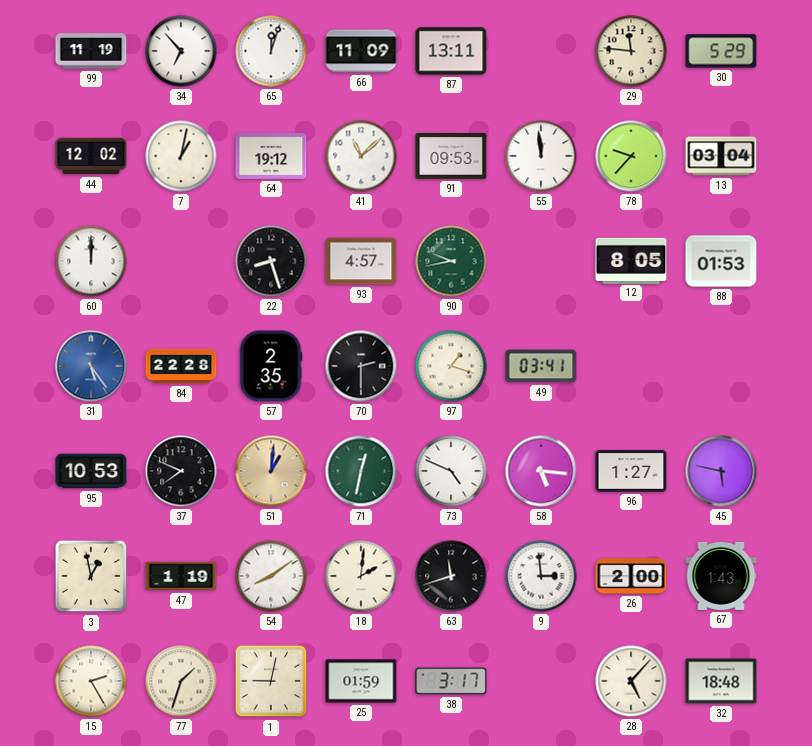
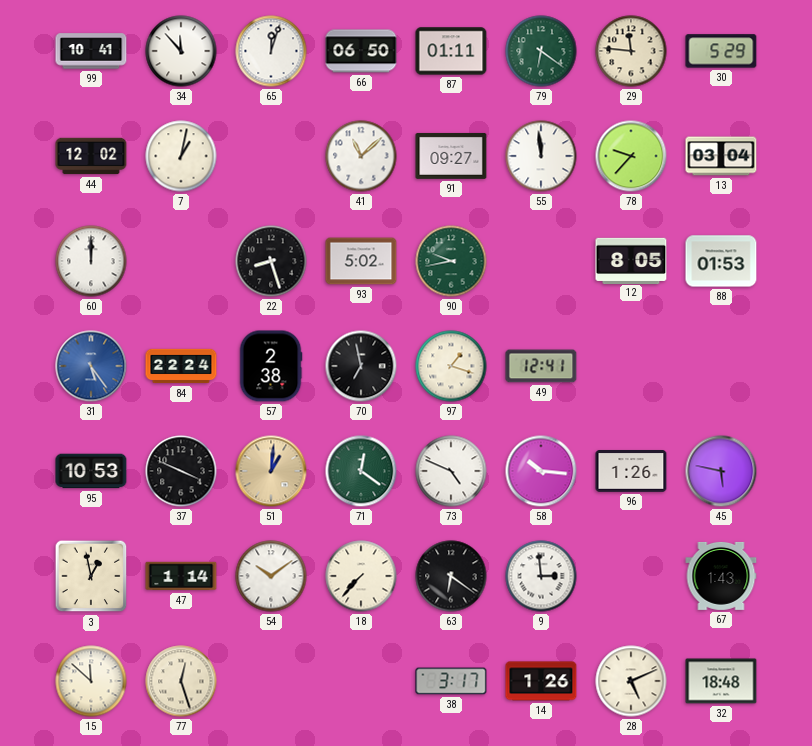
99: 11:19 -> 10:41 (91, 51)
34: 6:53 -> 11:53 (181, 51)
66: 11:09 -> 06:50 (361, 51)
87: 13:11 -> 01:11 (451, 51)
79: none -> 6:21 (541, 51)
64: 19:12 -> none (271, 156)
91: 09:53 -> 09:27 (451, 156)
93: 4:57 -> 5:02 (361, 261)
84: 22:28 -> 22:24 (181, 366)
57: 2:35 -> 2:38 (271, 366)
70: 2:30 -> 6:58 (361, 366)
49: 03:41 -> 12:41 (541, 366)
37: 7:49 -> 3:49 (181, 471)
71: 12:32 -> 12:21 (361, 471)
58: 5:16 -> 10:16 (541, 471)
96: 1:27 -> 1:26 (631, 472)
47: 1:19 -> 1:14 (181, 576)
54: 8:09 -> 10:09 (271, 576)
18: 2:01 -> 7:37 (361, 576)
63: 11:42 -> 6:21 (451, 576)
26: 2:00 -> none (631, 576)
15: 2:25 -> 11:52 (91, 681)
77: 1:33 -> 12:27 (181, 681)
1: 9:02 -> none (271, 681)
25: 01:59 -> none (361, 681)
14: none -> 1:26 (541, 681)
28: 5:07 -> 5:11 (631, 681)
